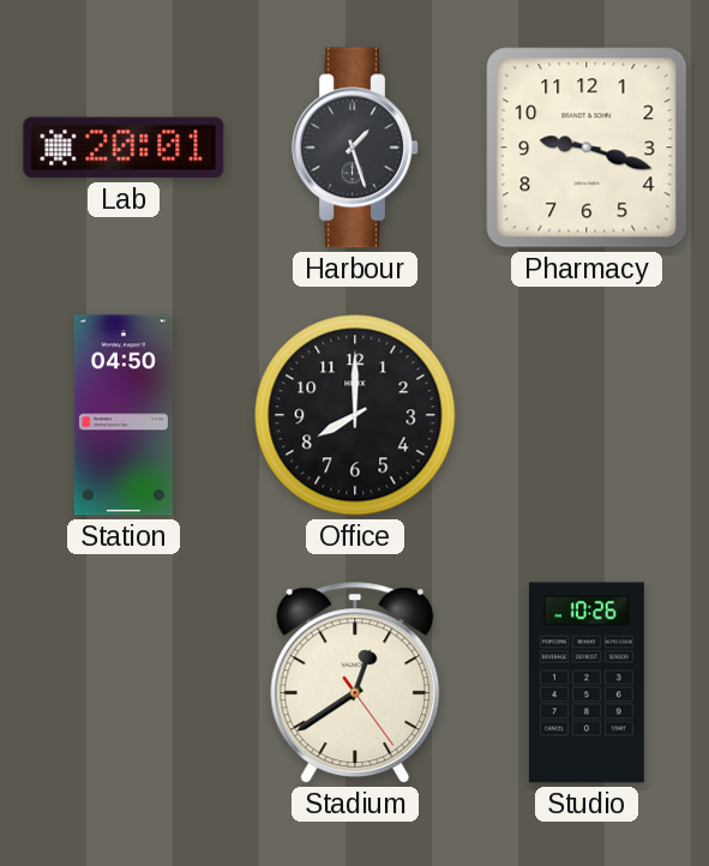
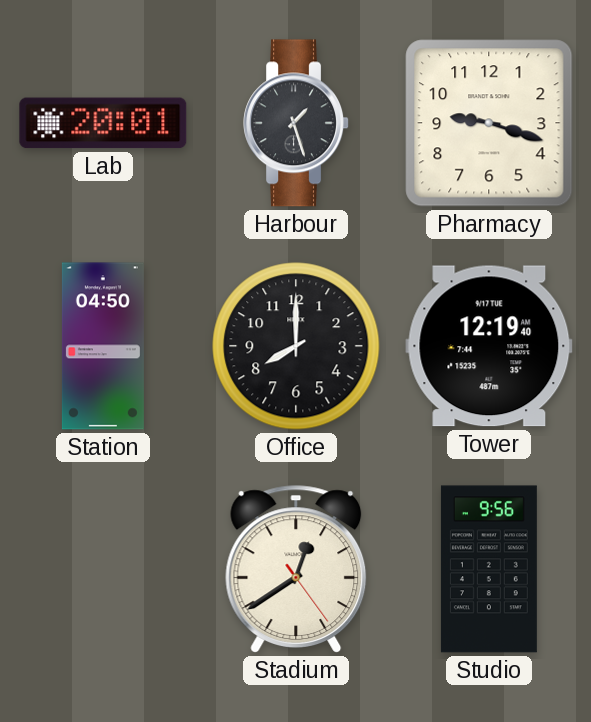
Tower: none -> 12:19 (489, 346)
Studio: 10:26 -> 9:56 (489, 569)
